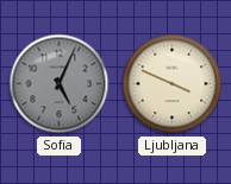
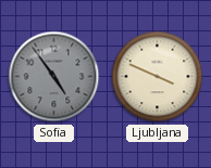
Sofia: 5:04 -> 4:54 (54, 77)
